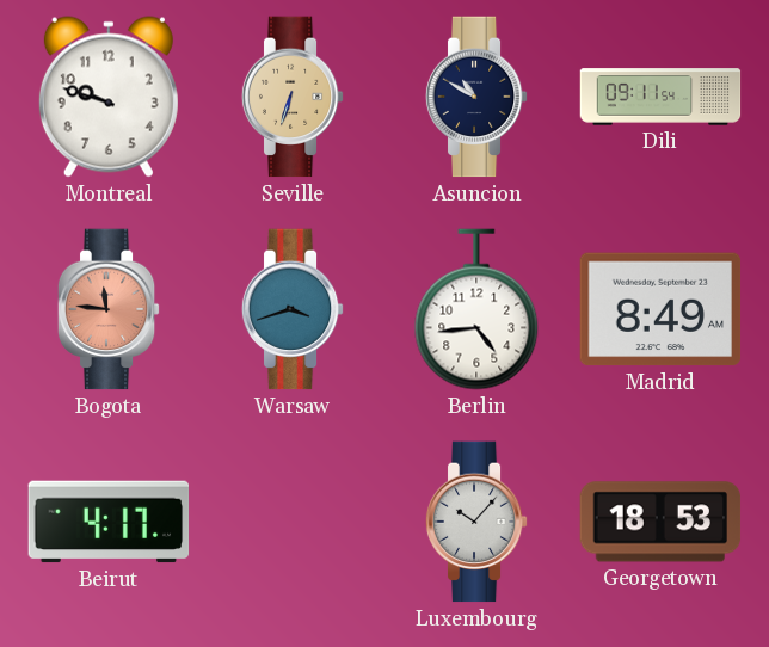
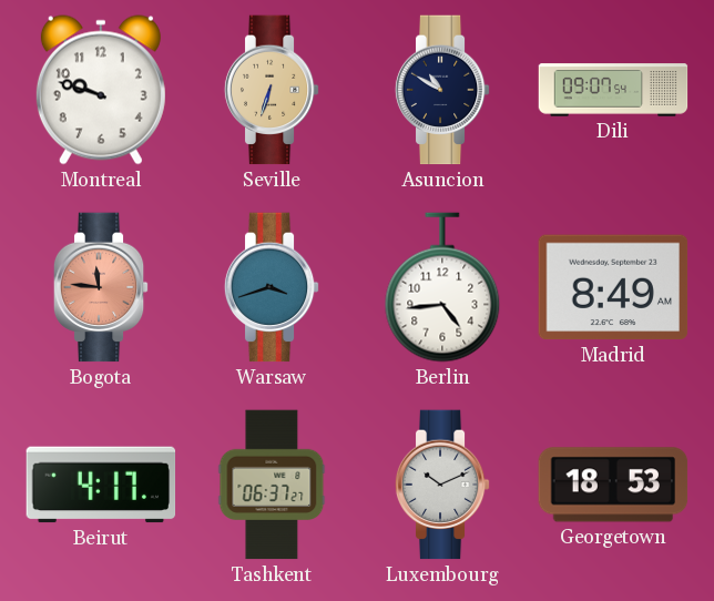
Dili: 09:11 -> 09:07 (613, 90)
Tashkent: none -> 06:37 (272, 485)
Luxembourg: 10:07 -> 10:11 (442, 485)
